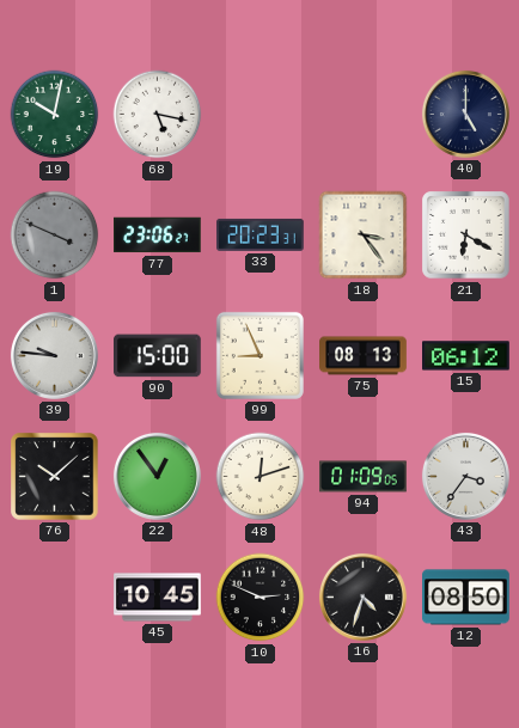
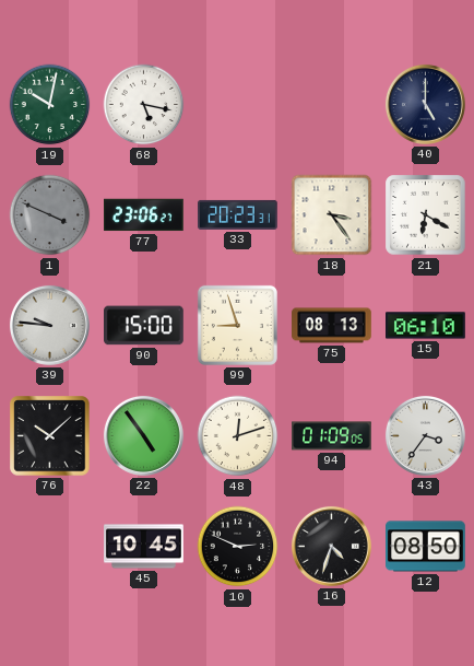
99: 8:56 -> 8:57 (237, 325)
15: 06:12 -> 06:10 (426, 326)
22: 12:54 -> 4:54 (143, 435)
